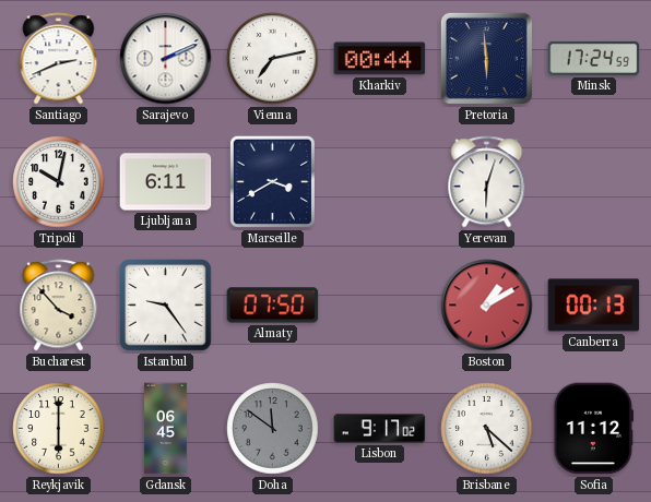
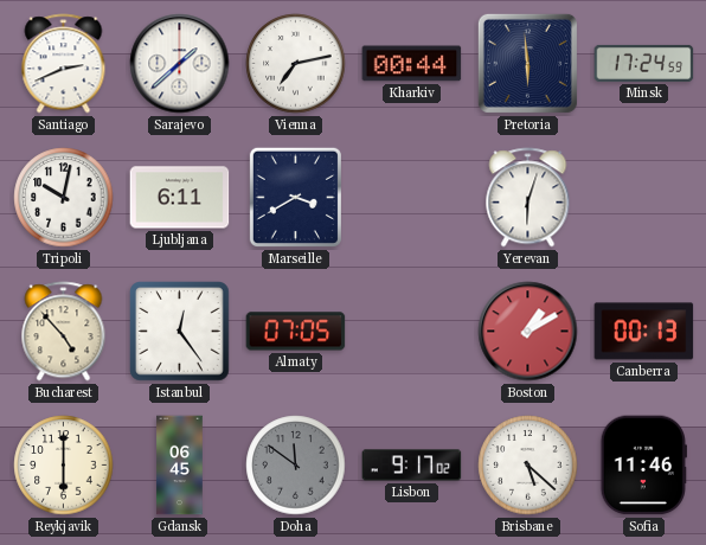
Sarajevo: 2:11 -> 1:38 (180, 64)
Bucharest: 3:53 -> 4:53 (64, 332)
Istanbul: 9:24 -> 12:24 (180, 332)
Almaty: 07:50 -> 07:05 (296, 332)
Sofia: 11:12 -> 11:46 (643, 466)
